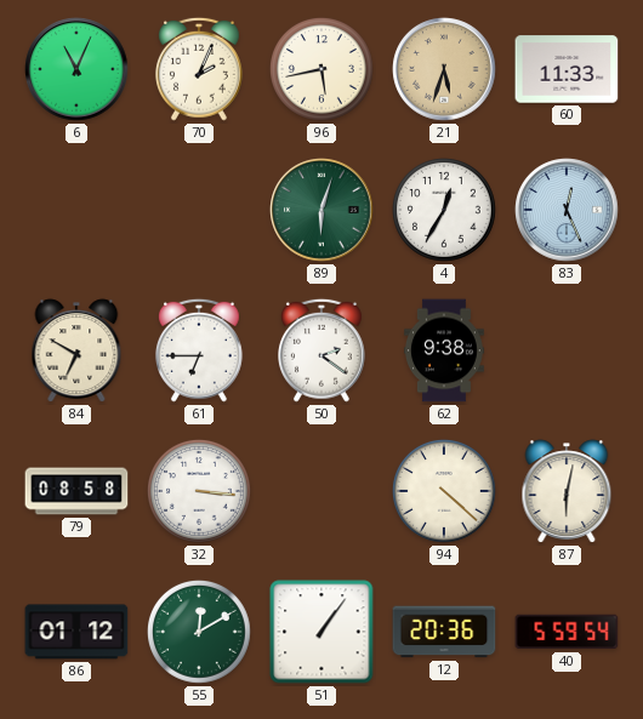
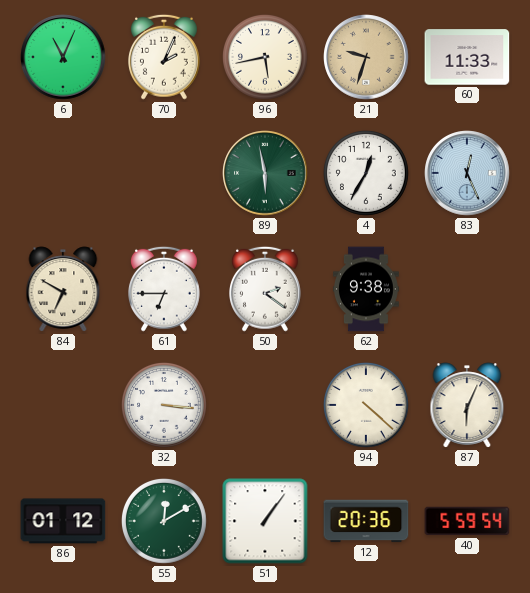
21: 5:33 -> 9:33 (366, 57)
89: 6:03 -> 5:58 (265, 173)
79: 08:58 -> none (76, 491)
87: 6:02 -> 6:04 (467, 405)
